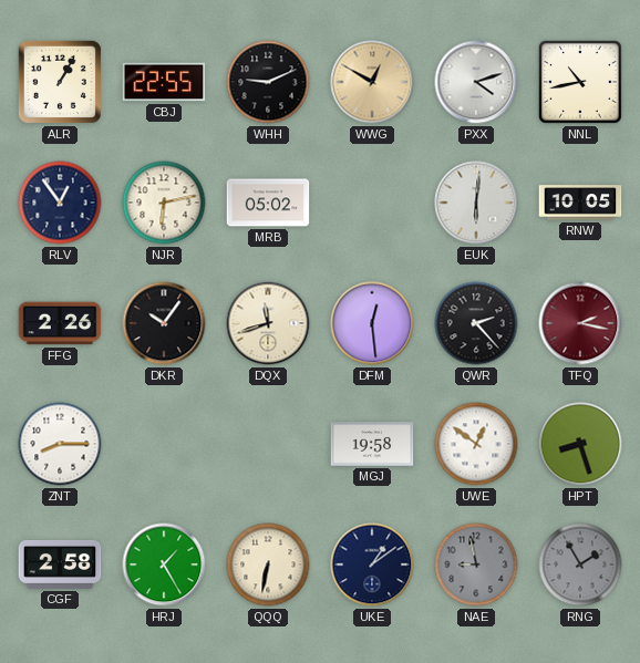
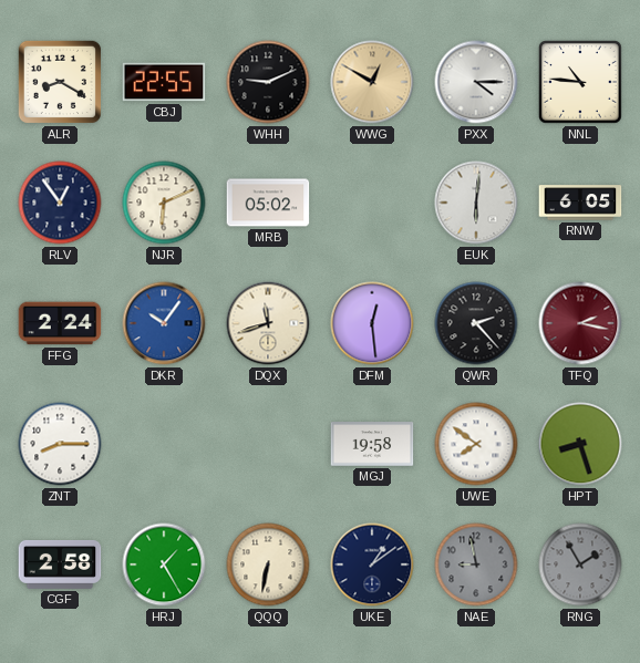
ALR: 1:05 -> 8:20 (60, 82)
PXX: 4:12 -> 4:15 (476, 82)
NNL: 10:43 -> 10:46 (581, 83)
NJR: 6:13 -> 6:11 (164, 203)
RNW: 10:05 -> 6:05 (580, 203)
FFG: 2:26 -> 2:24 (60, 323)
DKR dial: black -> blue (164, 323)
UWE: 12:51 -> 7:51 (476, 444)
